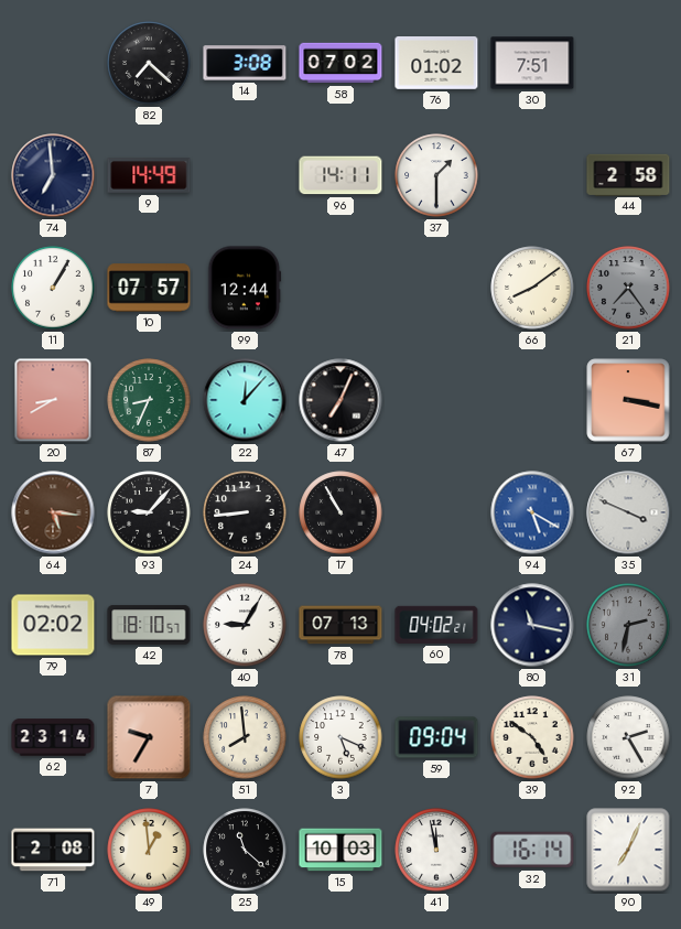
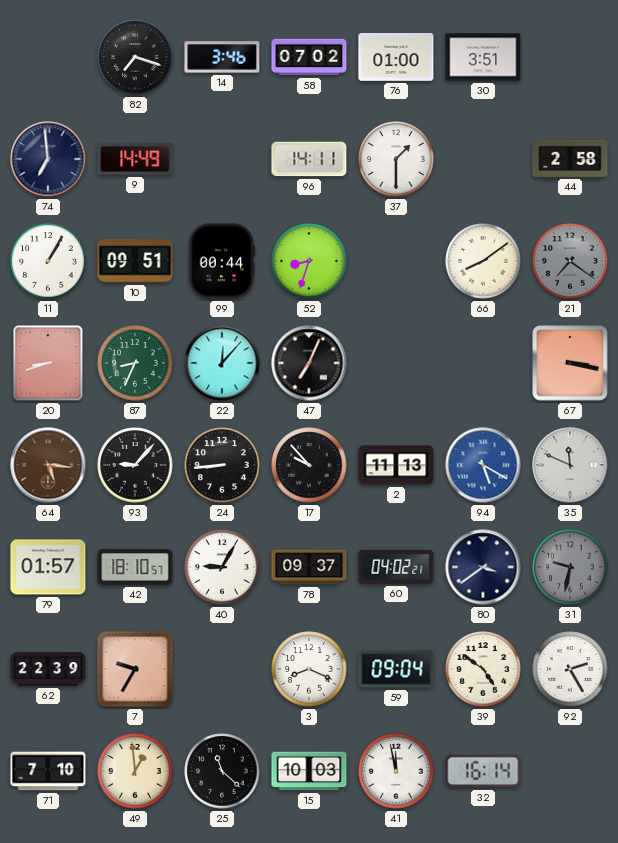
82: 7:22 -> 7:18 (135, 57)
14: 3:08 -> 3:46 (222, 57)
76: 01:02 -> 01:00 (396, 57)
30: 7:51 -> 3:51 (483, 57)
10: 07:57 -> 09:51 (135, 261)
99: 12:44 -> 00:44 (222, 261)
52: none -> 8:33 (309, 261)
21: 7:24 -> 7:21 (570, 261)
20: 8:40 -> 8:42 (48, 363)
17: 10:55 -> 9:53 (309, 465)
2: none -> 11:13 (396, 465)
35: 3:49 -> 11:49 (570, 465)
79: 02:02 -> 01:57 (48, 567)
78: 07:13 -> 09:37 (309, 567)
80: 11:17 -> 3:39 (483, 567)
31: 2:32 -> 9:32 (570, 567)
62: 23:14 -> 22:39 (48, 669)
51: 7:59 -> none (245, 737)
3: 5:19 -> 8:19 (309, 669)
71: 2:08 -> 7:10 (48, 771)
90: 7:04 -> none (628, 850)
